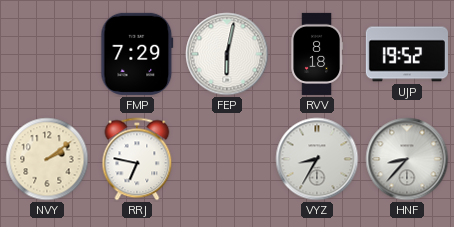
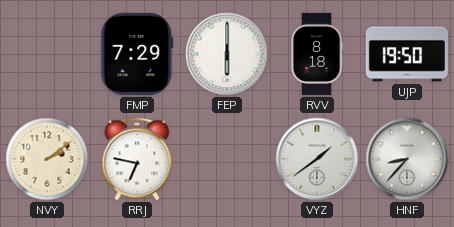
FEP: 6:02 -> 6:00 (227, 54)
UJP: 19:52 -> 19:50 (407, 54)
VYZ: 8:35 -> 1:39 (317, 159)
